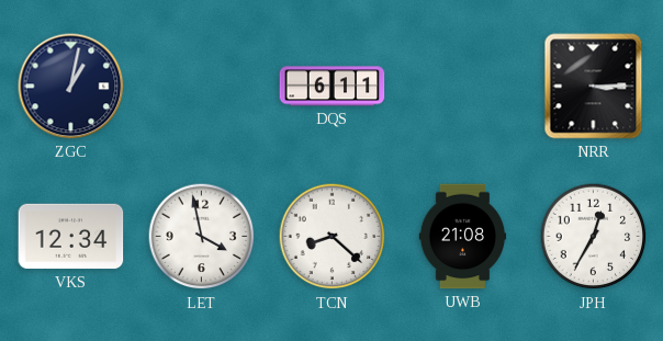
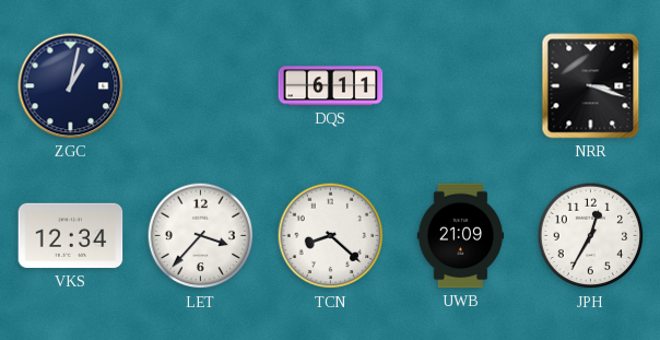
NRR: 3:15 -> 3:18 (591, 86)
LET: 3:58 -> 3:37 (201, 236)
UWB: 21:08 -> 21:09 (461, 236)
